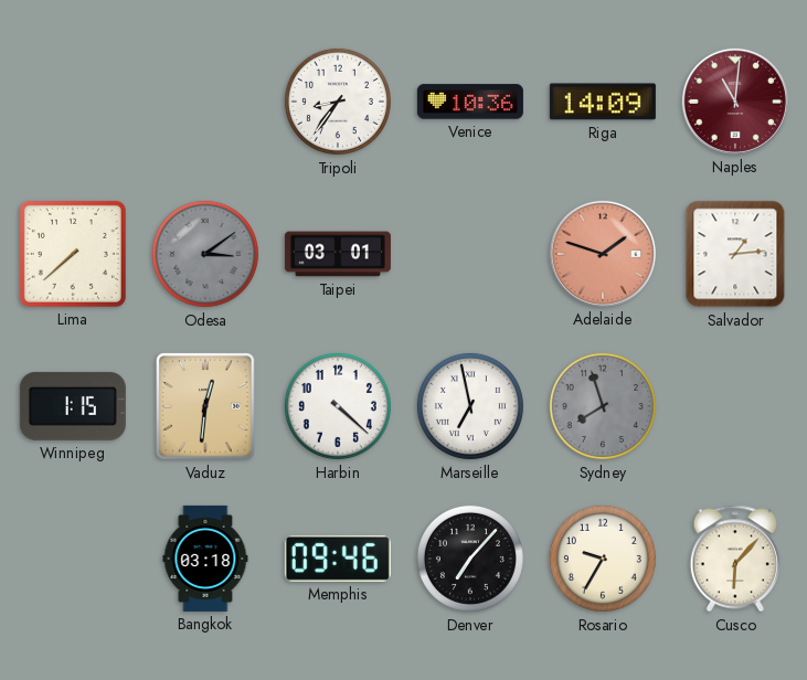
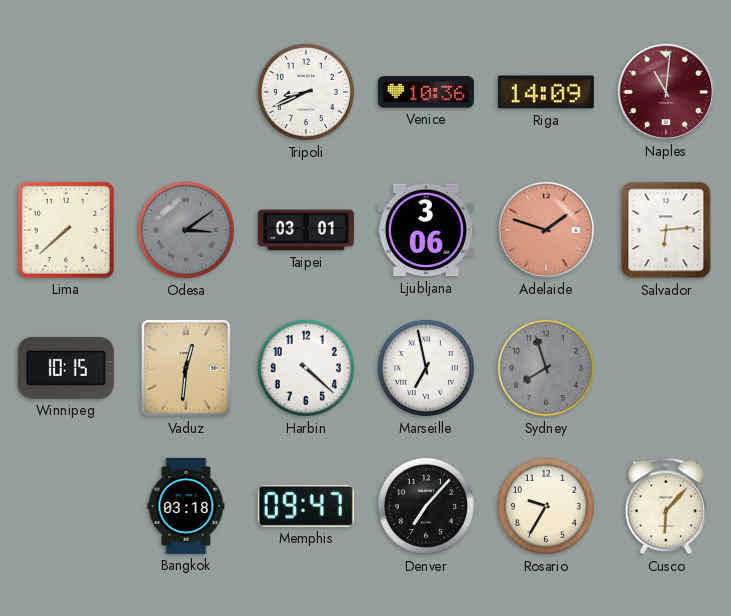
Tripoli: 8:36 -> 8:41 (306, 92)
Ljubljana: none -> 3:06 (426, 230)
Salvador: 1:14 -> 6:14 (666, 230)
Winnipeg: 1:15 -> 10:15 (66, 368)
Memphis: 09:46 -> 09:47 (306, 506)
